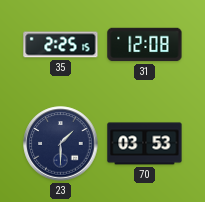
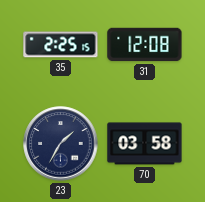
23: 1:30 -> 1:35 (61, 144)
70: 03:53 -> 03:58 (145, 144)
